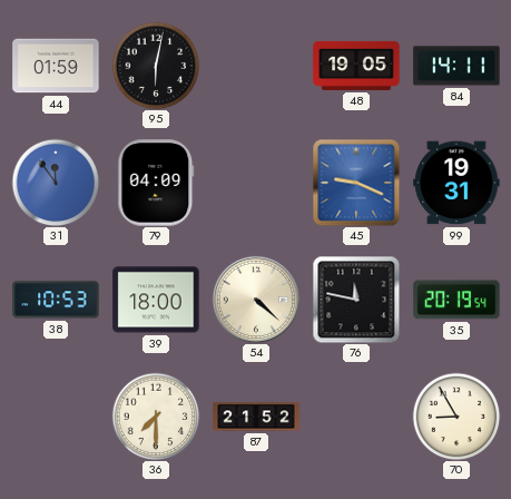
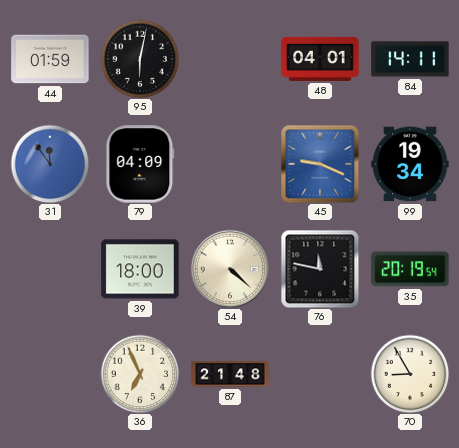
48: 19:05 -> 04:01 (320, 59)
99: 19:31 -> 19:34 (410, 164)
38: 10:53 -> none (56, 300)
36: 7:30 -> 6:56 (140, 374)
87: 21:52 -> 21:48 (230, 374)
